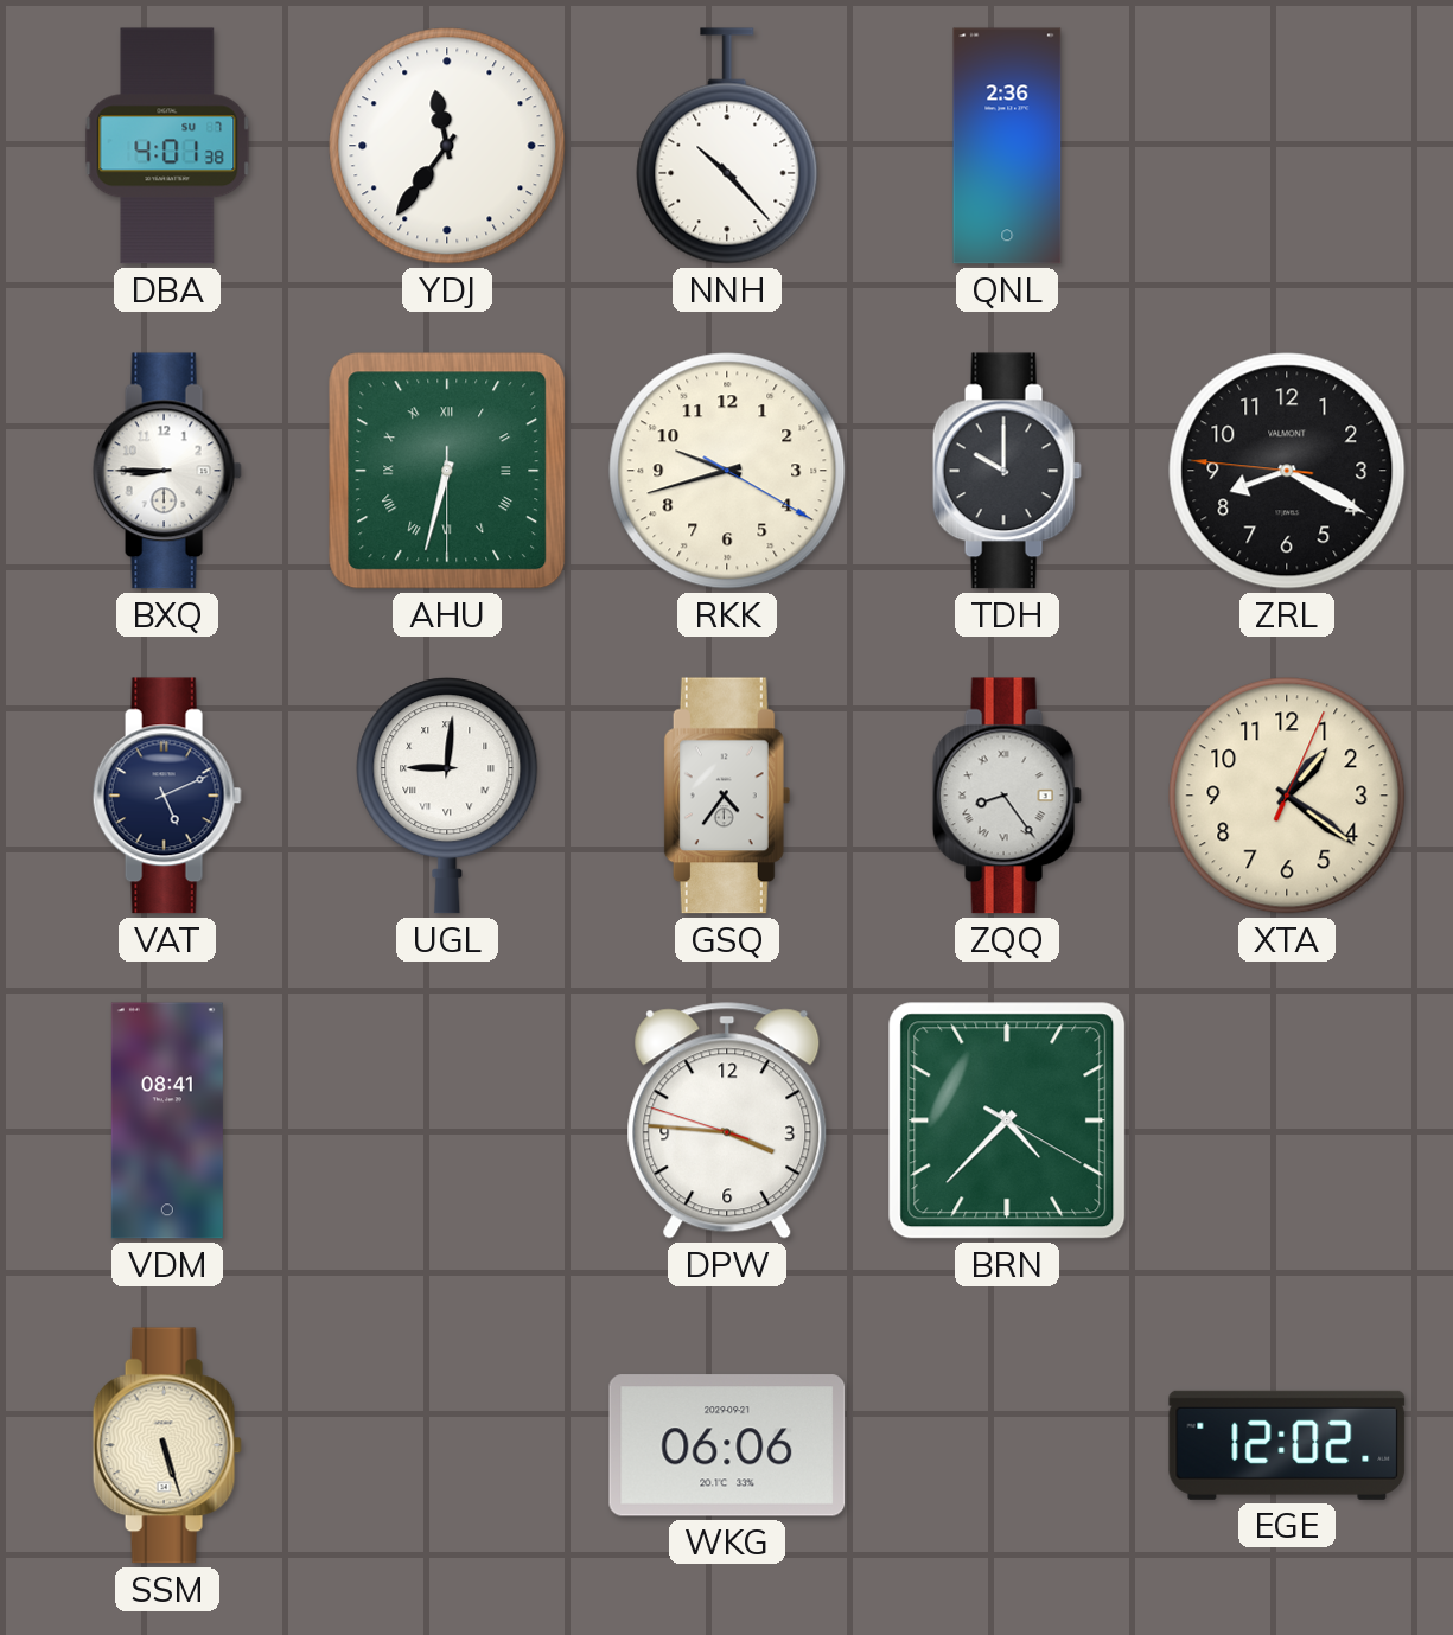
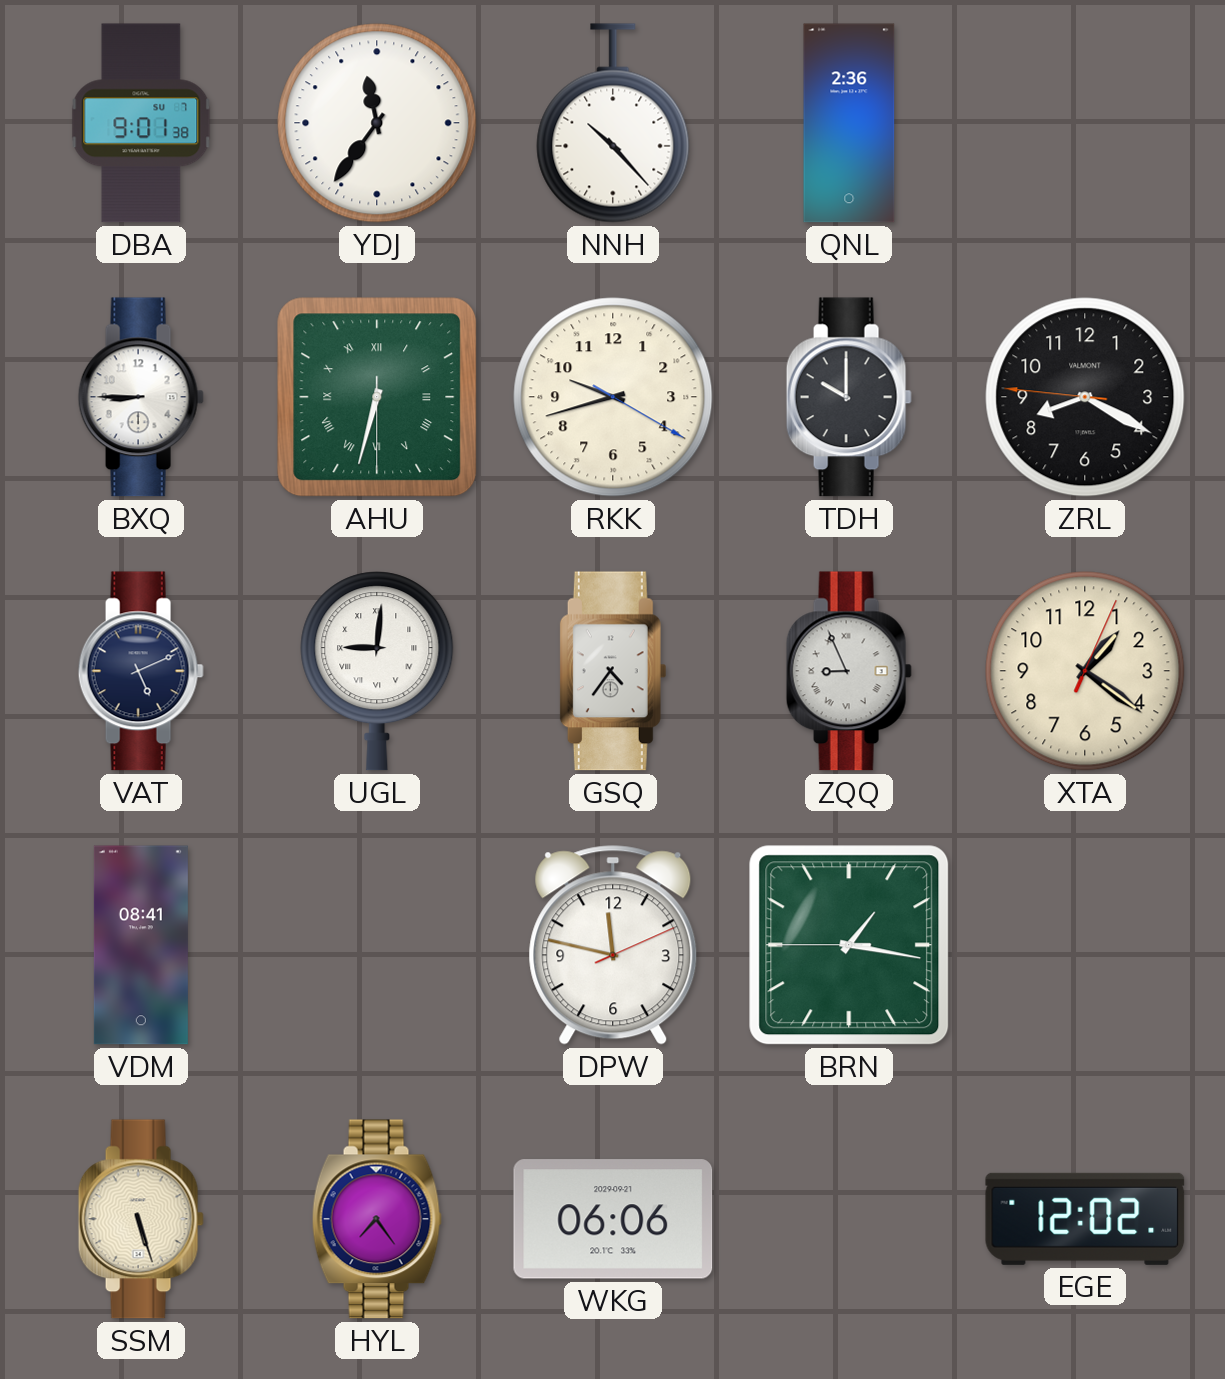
DBA: 4:01 -> 9:01 (141, 123)
ZQQ: 8:24 -> 8:56 (849, 671)
DPW: 3:45 -> 11:47 (613, 945)
BRN: 4:37 -> 1:16 (849, 945)
HYL: none -> 7:24 (377, 1219)
